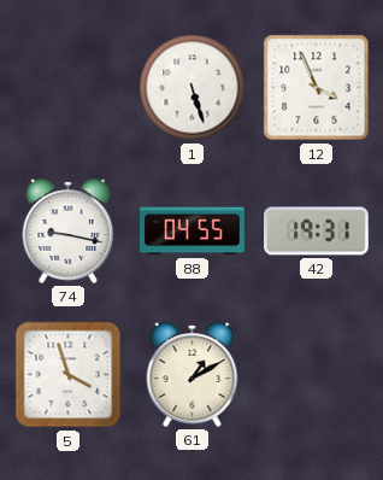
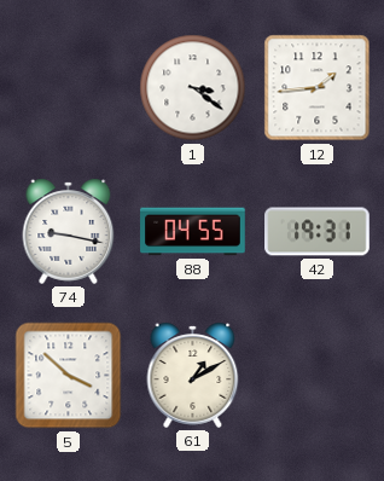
1: 5:27 -> 3:21 (193, 88)
12: 3:56 -> 1:44 (318, 88)
5: 3:57 -> 3:52 (69, 376)
